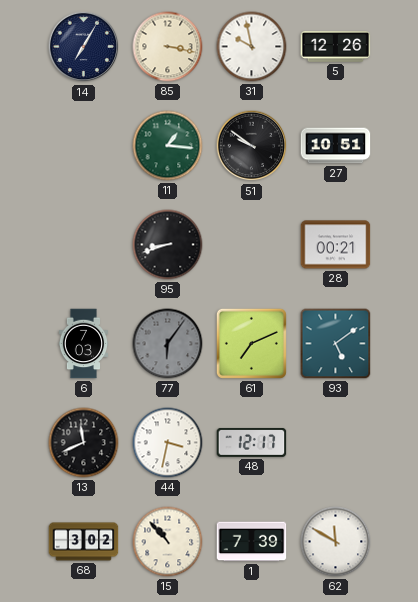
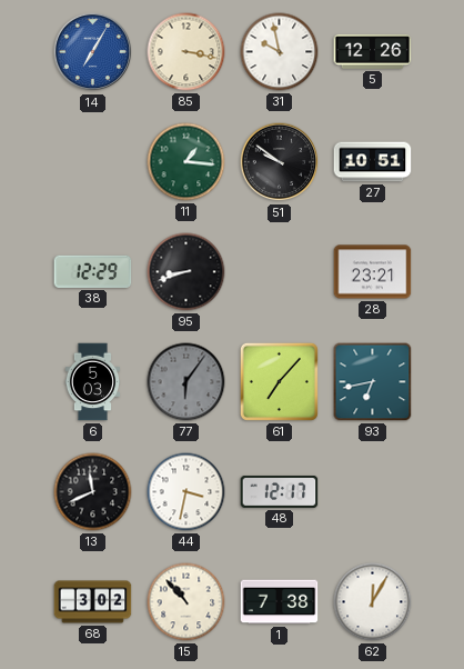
14 dial: navy -> blue (93, 52)
38: none -> 12:29 (93, 271)
28: 00:21 -> 23:21 (373, 272)
6: 7:03 -> 5:03 (93, 382)
61: 7:11 -> 7:07 (279, 381)
93: 5:09 -> 6:43 (373, 382)
1: 7:39 -> 7:38 (280, 602)
62: 11:50 -> 12:05 (373, 602)
